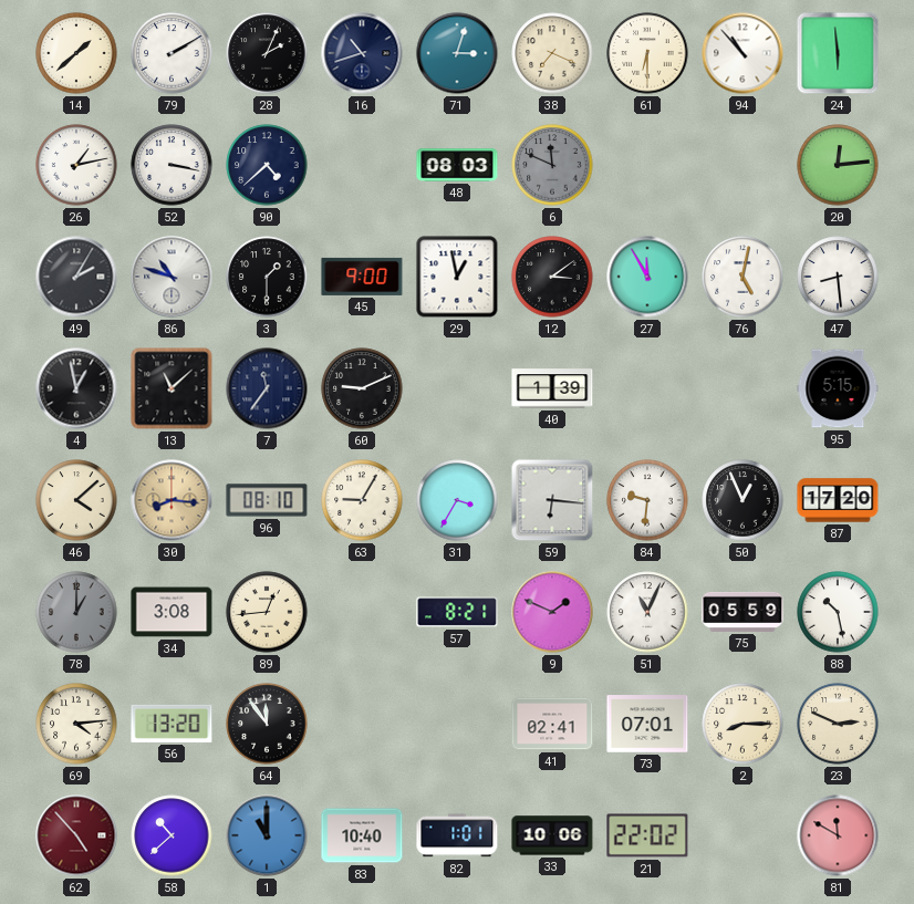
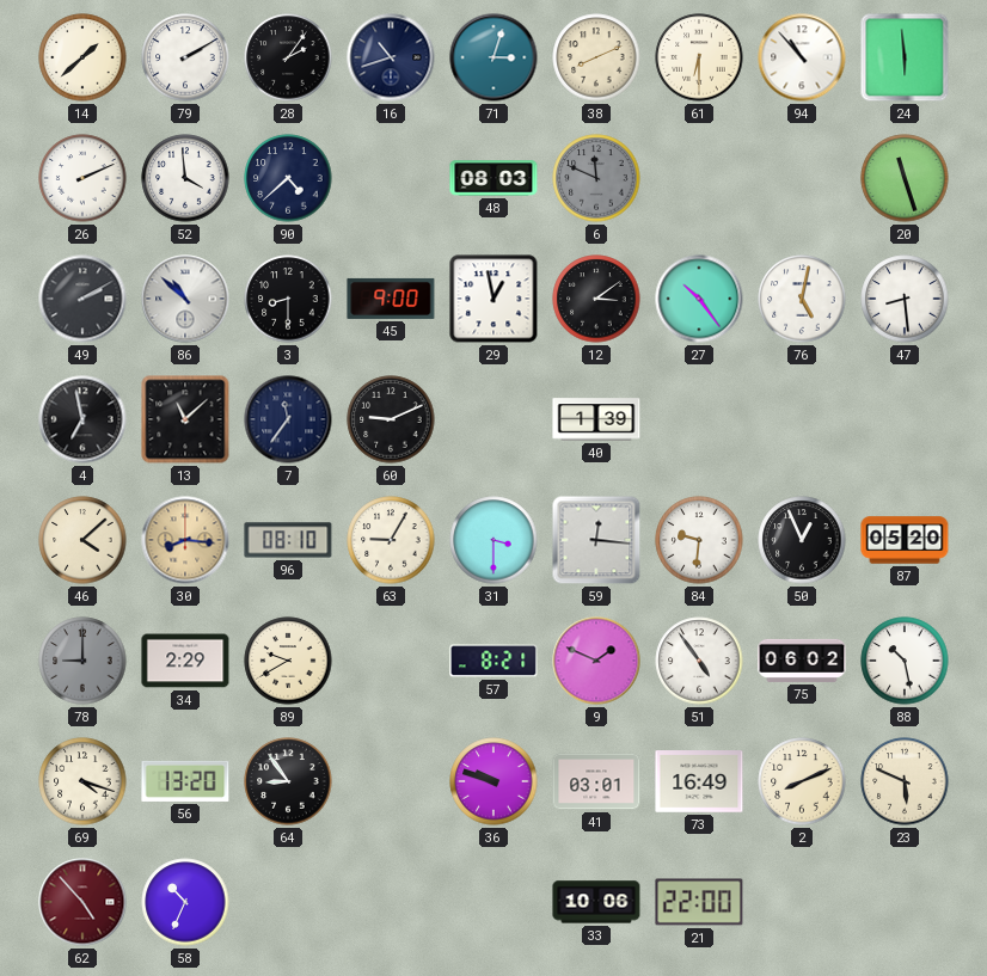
28: 2:04 -> 2:06 (288, 57)
38: 7:19 -> 8:11 (596, 57)
26: 1:13 -> 2:11 (82, 178)
52: 3:17 -> 3:59 (185, 178)
20: 12:14 -> 11:27 (905, 178)
49: 2:05 -> 2:10 (82, 299)
86: 10:48 -> 10:52 (185, 299)
3: 1:30 -> 8:30 (288, 299)
27: 11:55 -> 10:24 (699, 299)
4: 12:58 -> 6:58 (82, 419)
95: 5:15 -> none (838, 388)
31: 3:35 -> 3:30 (493, 540)
59: 6:16 -> 12:16 (596, 540)
87: 17:20 -> 05:20 (905, 540)
78: 1:00 -> 9:00 (82, 661)
34: 3:08 -> 2:29 (185, 661)
89: 12:44 -> 9:40 (288, 661)
51: 11:04 -> 4:54 (699, 661)
75: 05:59 -> 06:02 (802, 661)
69: 4:14 -> 4:18 (82, 781)
64: 11:54 -> 8:54 (288, 781)
36: none -> 9:48 (493, 781)
41: 02:41 -> 03:01 (596, 781)
73: 07:01 -> 16:49 (699, 781)
2: 8:15 -> 8:11 (802, 781)
23: 2:49 -> 5:49 (905, 781)
58: 10:38 -> 10:34 (185, 902)
1: 11:00 -> none (267, 835)
83: 10:40 -> none (362, 835)
82: 1:01 -> none (457, 835)
21: 22:02 -> 22:00 (699, 902)
81: 11:50 -> none (838, 835)
